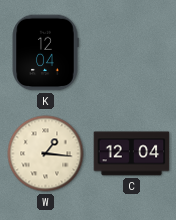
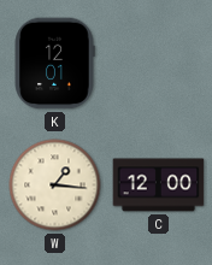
K: 12:04 -> 12:01 (54, 64)
C: 12:04 -> 12:00 (159, 185)
